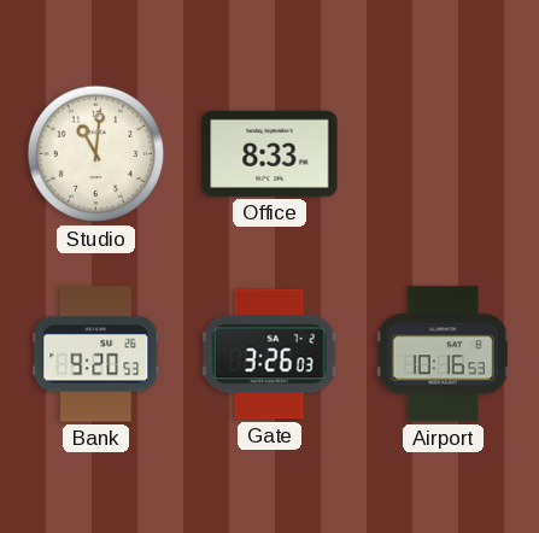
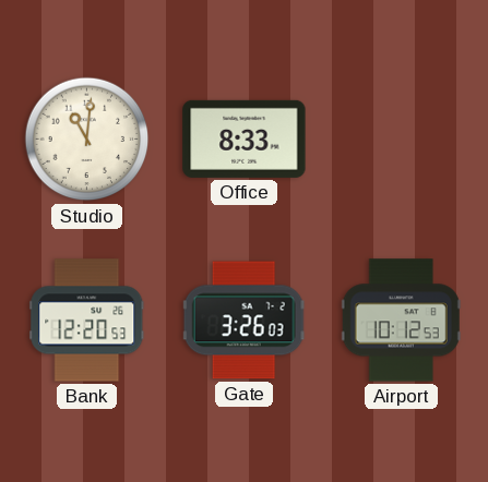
Bank: 9:20 -> 12:20 (87, 321)
Airport: 10:16 -> 10:12 (401, 321)
